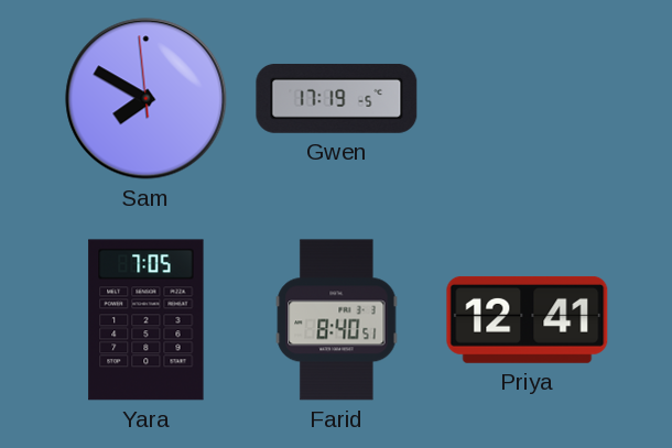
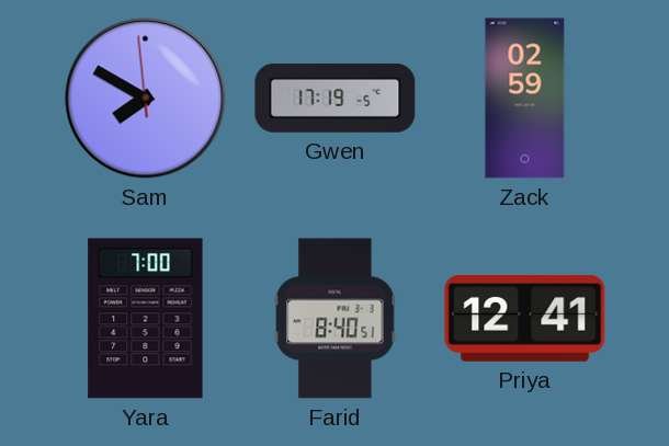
Zack: none -> 02:59 (525, 99)
Yara: 7:05 -> 7:00 (146, 319)
